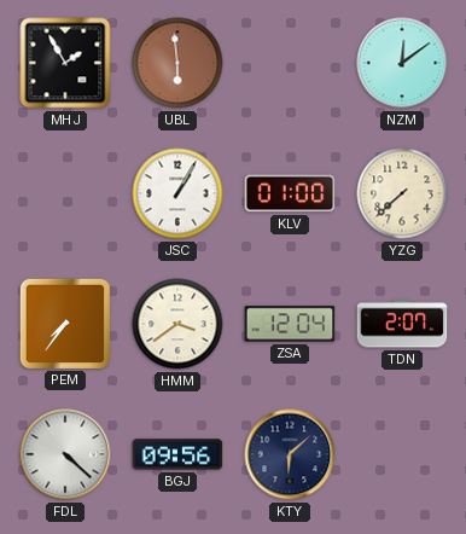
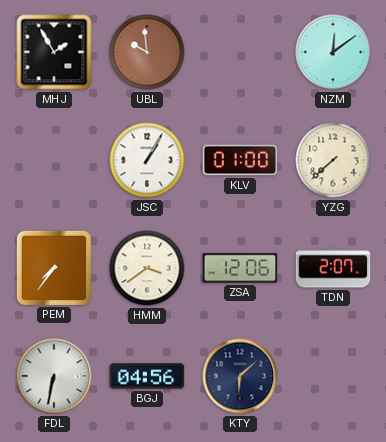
UBL: 5:59 -> 9:59 (147, 52)
ZSA: 12:04 -> 12:06 (240, 268)
FDL: 4:22 -> 6:32 (54, 376)
BGJ: 09:56 -> 04:56 (147, 376)
